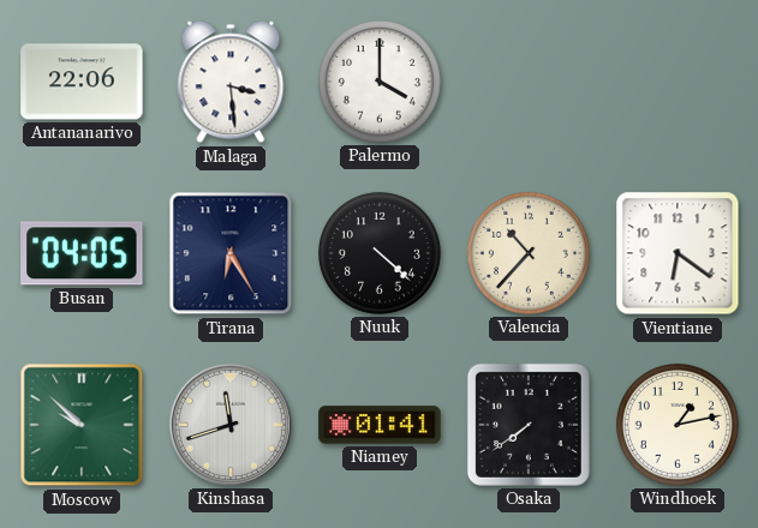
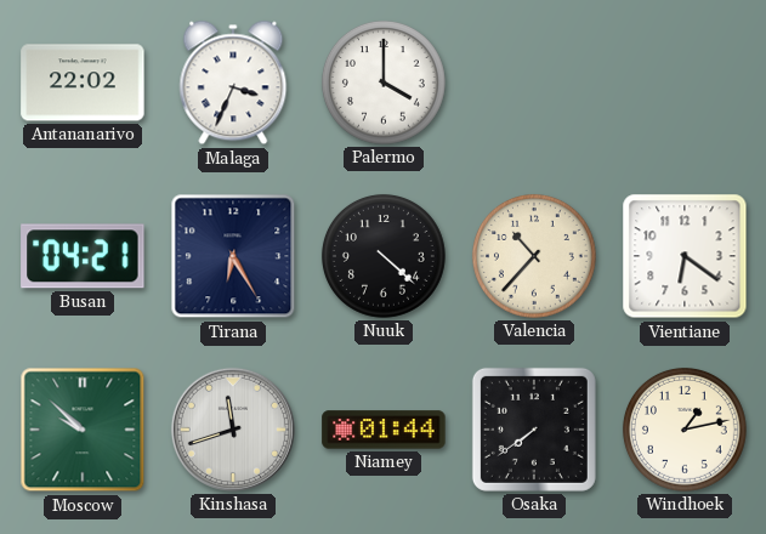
Antananarivo: 22:06 -> 22:02 (83, 83)
Malaga: 3:29 -> 3:34 (233, 83)
Busan: 04:05 -> 04:21 (83, 256)
Niamey: 01:41 -> 01:44 (384, 430)
